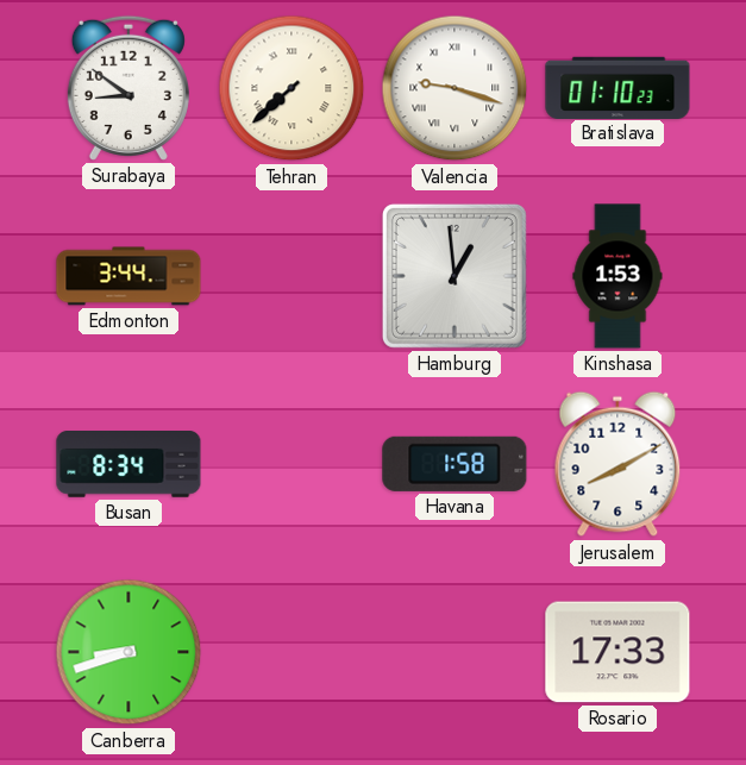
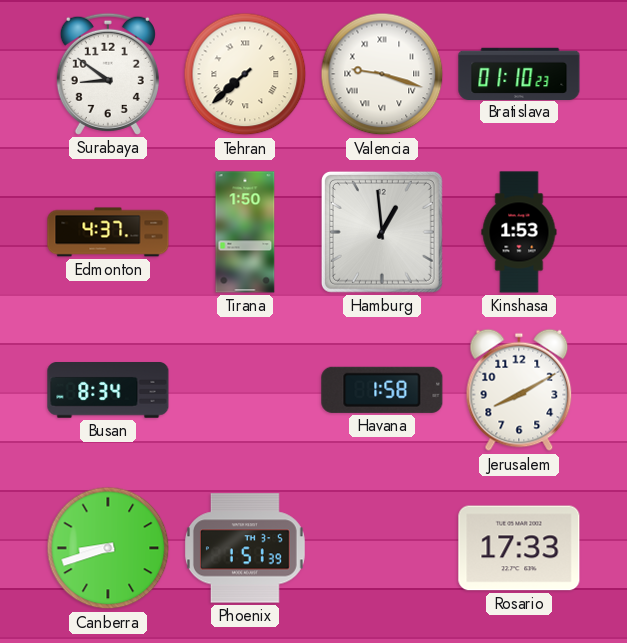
Edmonton: 3:44 -> 4:37 (108, 232)
Tirana: none -> 1:50 (245, 232)
Phoenix: none -> 1:51 (245, 548)
